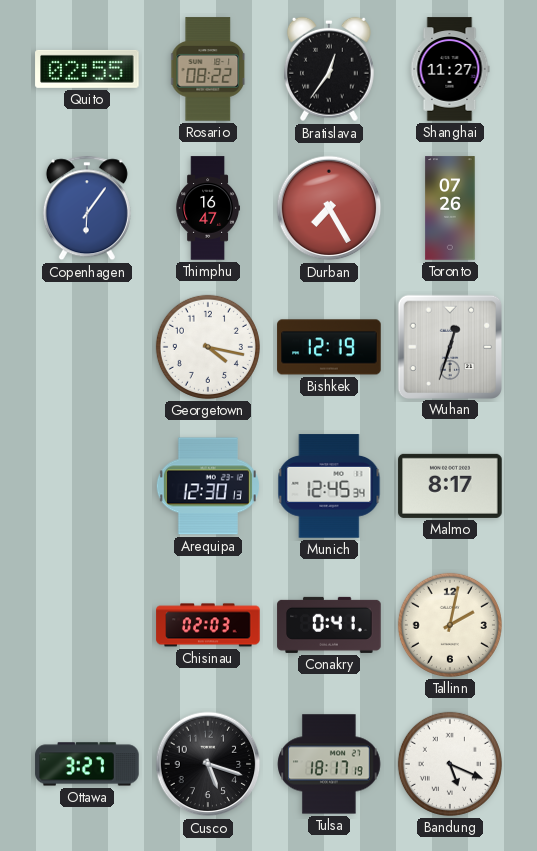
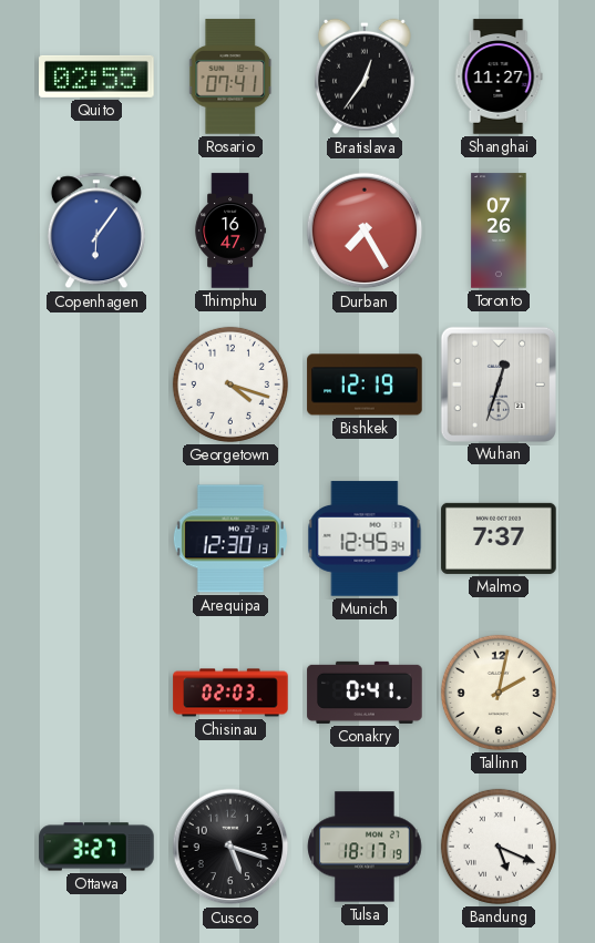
Rosario: 08:22 -> 07:41 (232, 76)
Georgetown: 4:17 -> 4:18 (230, 385)
Malmo: 8:17 -> 7:37 (499, 539)
